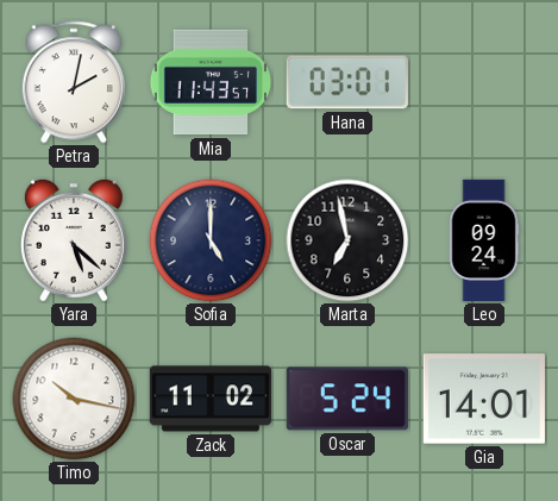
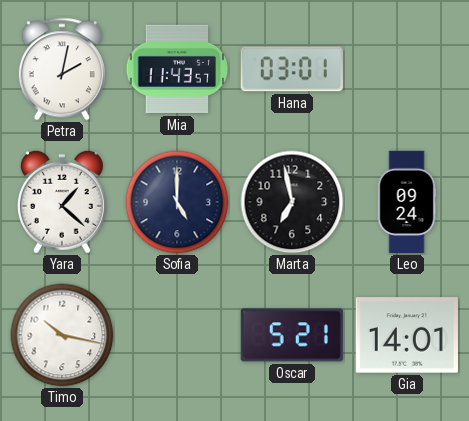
Yara: 5:22 -> 1:22 (62, 202)
Zack: 11:02 -> none (209, 399)
Oscar: 5:24 -> 5:21 (292, 335)
